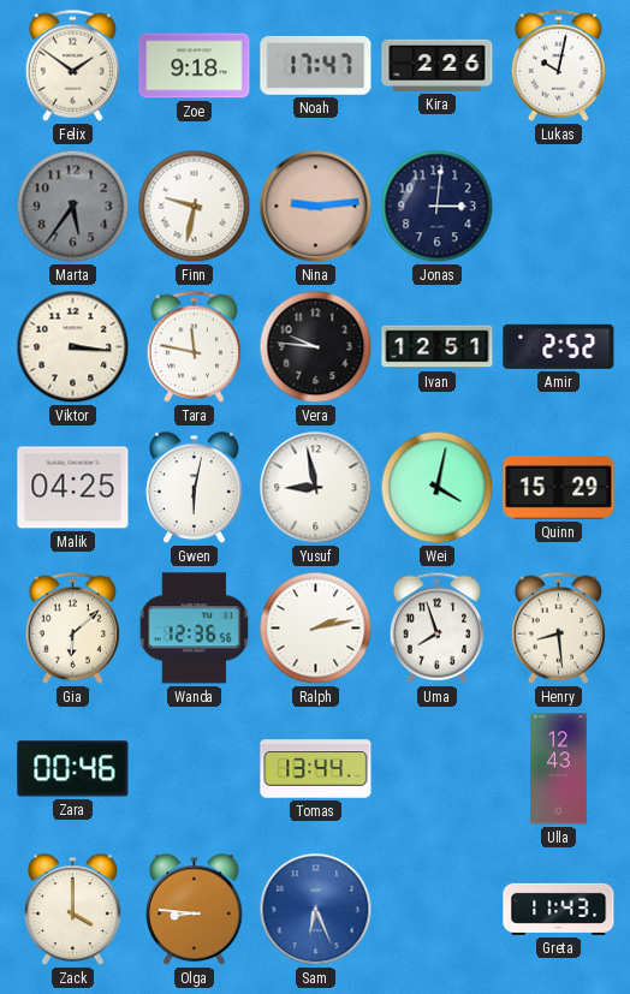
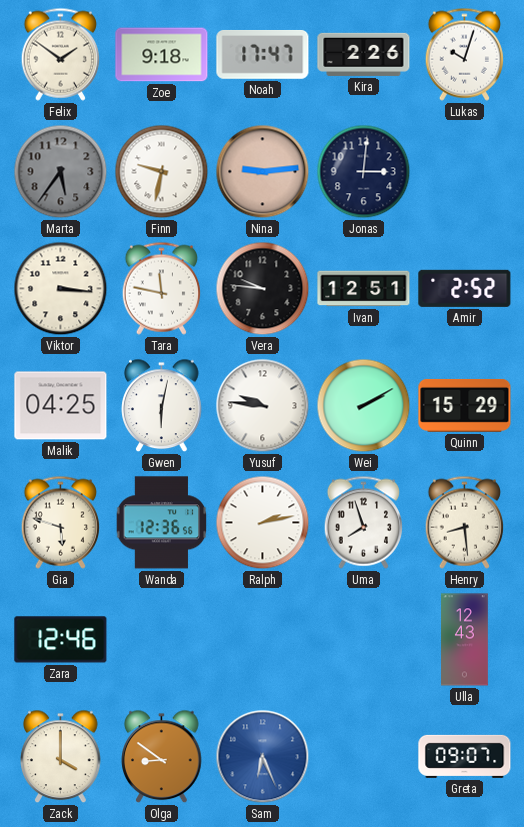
Lukas: 10:02 -> 10:03 (464, 54)
Yusuf: 8:58 -> 9:46 (263, 406)
Wei: 4:02 -> 2:10 (364, 406)
Gia: 6:08 -> 5:48 (60, 522)
Zara: 00:46 -> 12:46 (61, 640)
Tomas: 13:44 -> none (316, 769)
Olga: 8:46 -> 8:51 (162, 757)
Greta: 11:43 -> 09:07 (465, 756)
